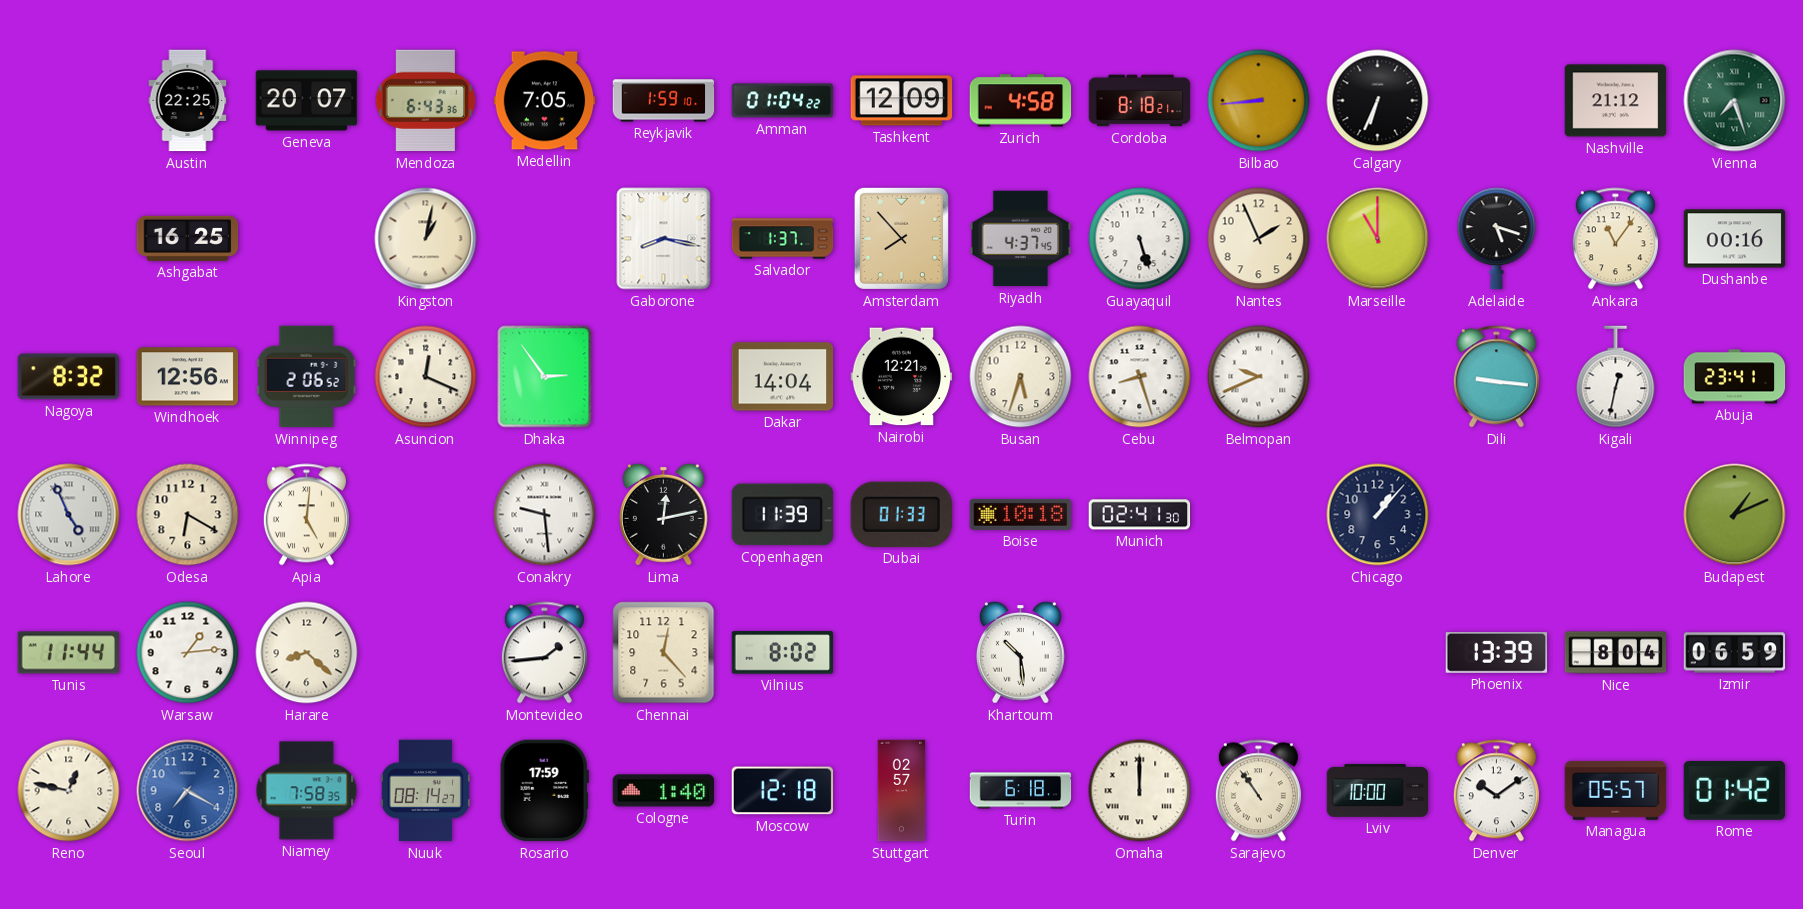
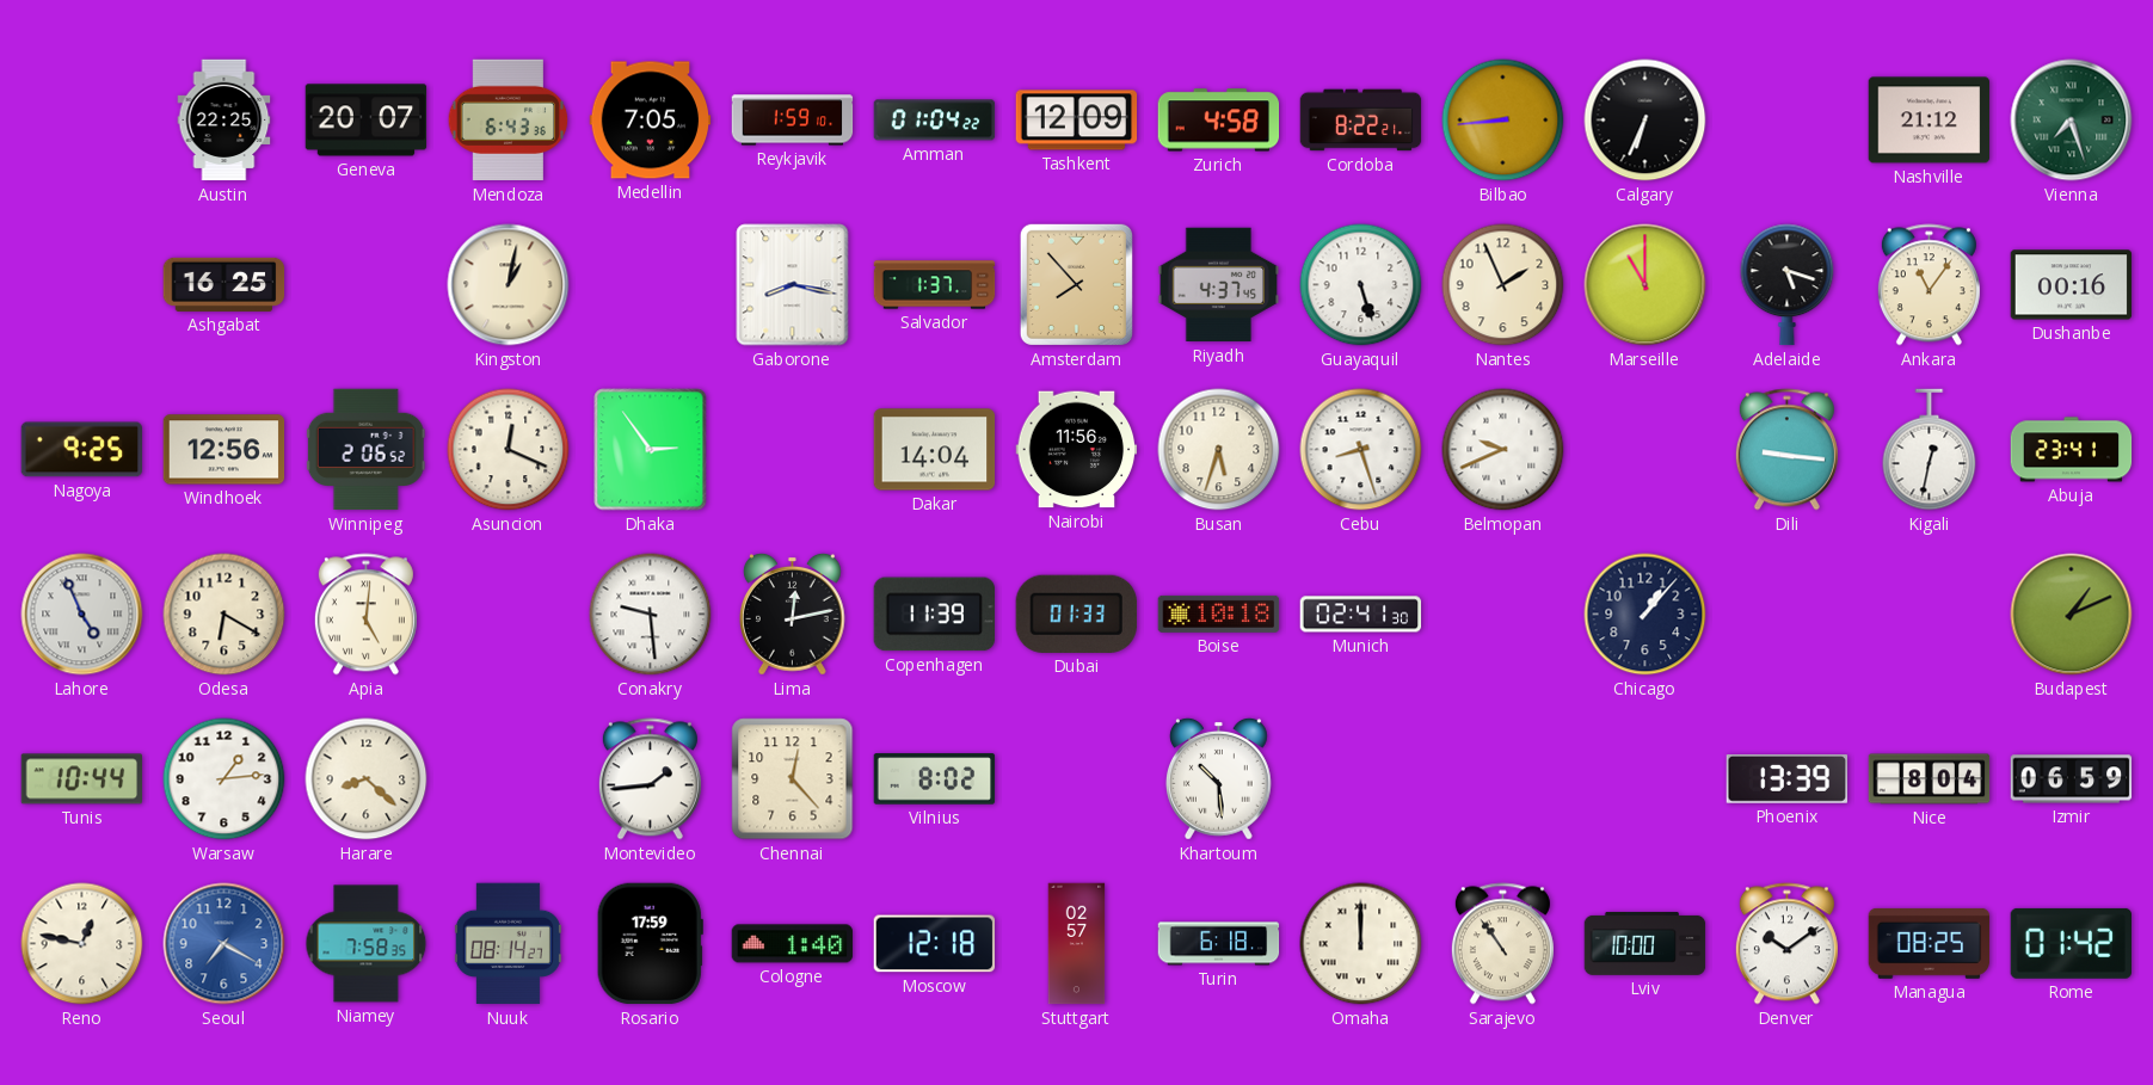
Cordoba: 8:18 -> 8:22 (1361, 121)
Nagoya: 8:32 -> 9:25 (82, 450)
Nairobi: 12:21 -> 11:56 (1077, 450)
Tunis: 11:44 -> 10:44 (82, 779)
Managua: 05:57 -> 08:25 (1930, 943)
